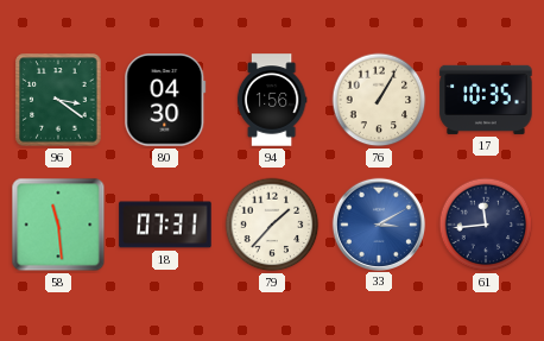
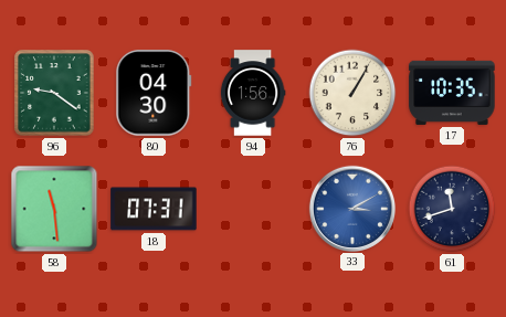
96: 3:21 -> 9:21 (54, 93)
79: 1:37 -> none (272, 225)
61: 11:44 -> 11:42 (452, 209)
